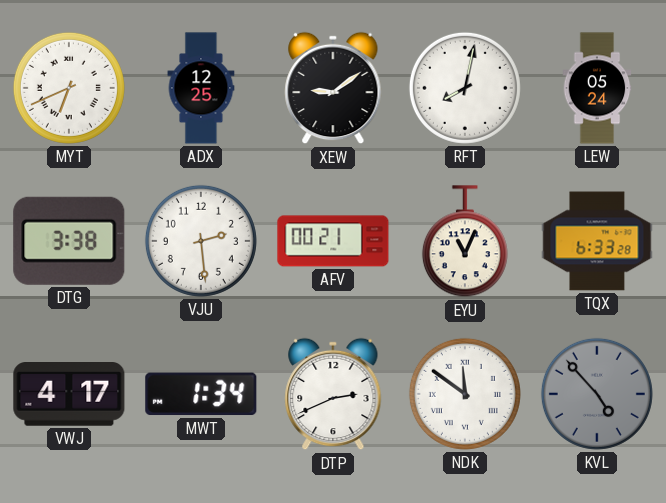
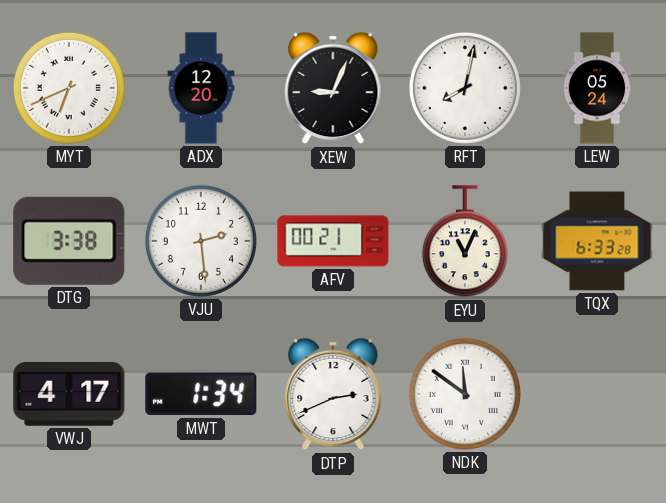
ADX: 12:25 -> 12:20 (201, 88)
XEW: 9:09 -> 9:04 (333, 88)
KVL: 4:53 -> none (597, 394)
